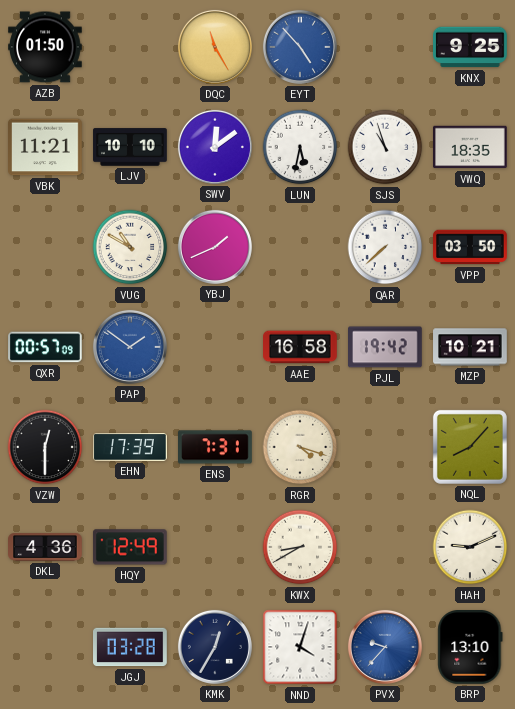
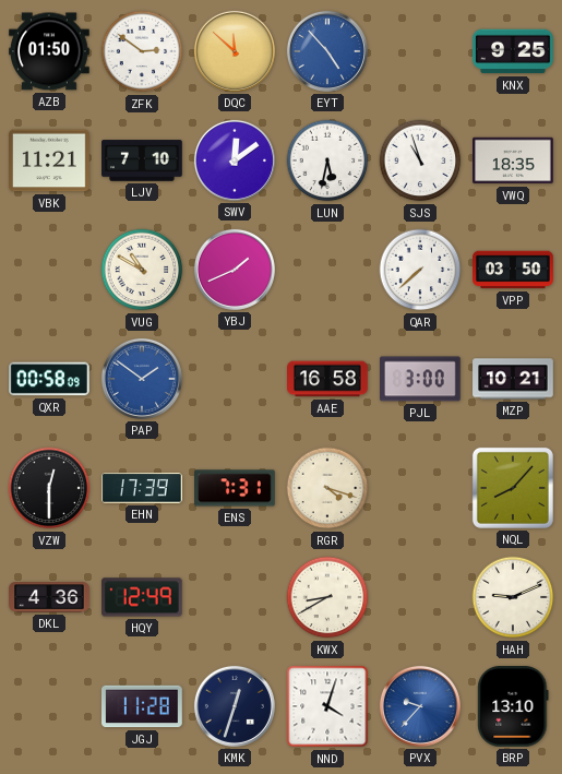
ZFK: none -> 2:51 (142, 51)
DQC: 11:25 -> 11:52 (235, 51)
LJV: 10:10 -> 7:10 (142, 160)
QXR: 00:57 -> 00:58 (49, 379)
PJL: 19:42 -> 3:00 (421, 379)
JGJ: 03:28 -> 11:28 (142, 706)
KMK: 12:35 -> 12:33 (235, 706)
